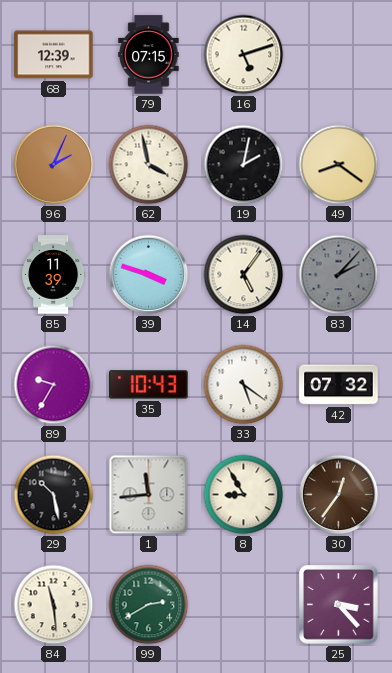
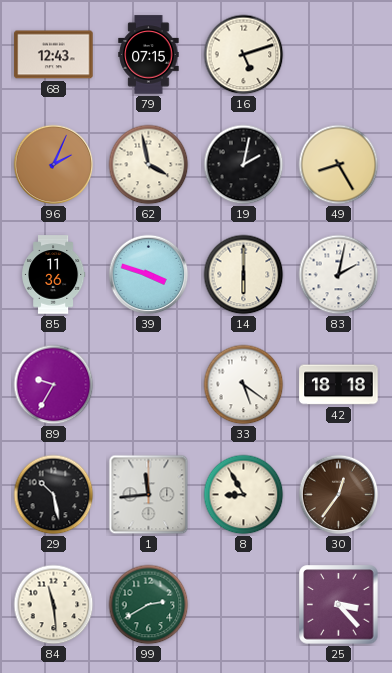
68: 12:39 -> 12:43 (54, 55)
49: 8:21 -> 8:25 (339, 165)
85: 11:39 -> 11:36 (53, 275)
14: 5:06 -> 6:00 (244, 275)
83: 2:07 -> 2:02 (339, 275)
83 dial: grey -> white (339, 275)
35: 10:43 -> none (149, 385)
42: 07:32 -> 18:18 (339, 385)
